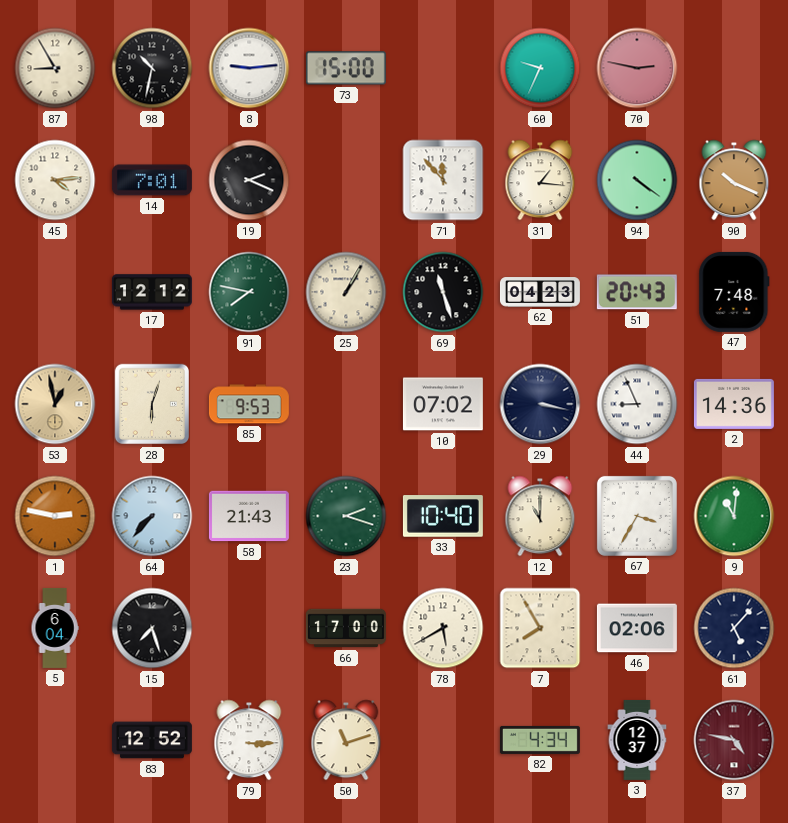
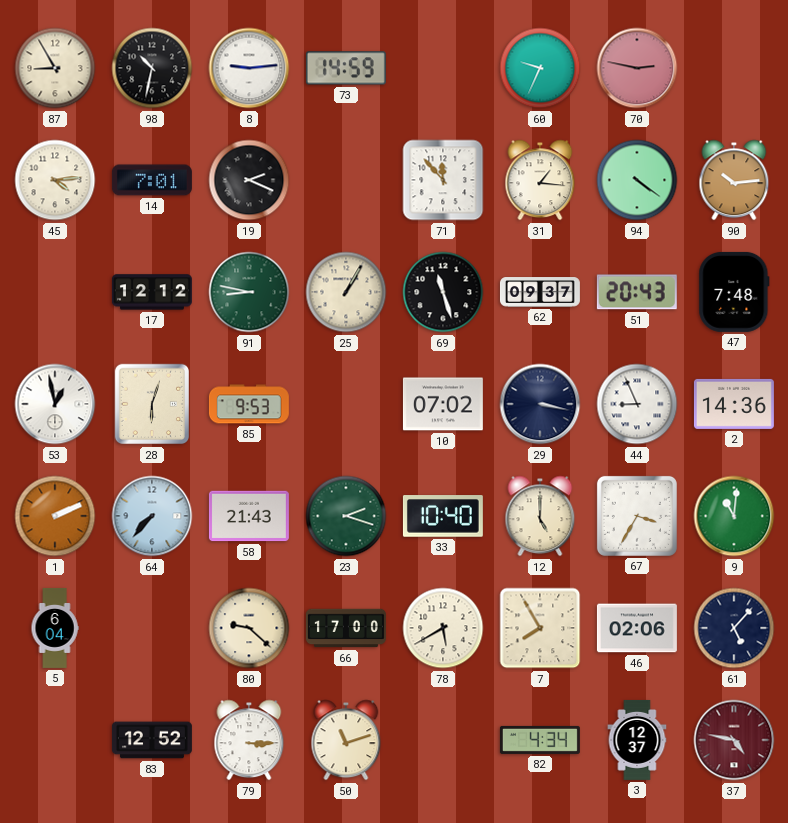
73: 15:00 -> 14:59 (346, 68)
90: 10:19 -> 10:14 (734, 180)
91: 7:47 -> 8:47 (249, 292)
62: 04:23 -> 09:37 (540, 292)
53 dial: champagne -> white (55, 404)
1: 2:47 -> 2:11 (55, 516)
12: 11:00 -> 5:00 (540, 516)
15: 7:27 -> none (152, 628)
80: none -> 9:22 (249, 628)
